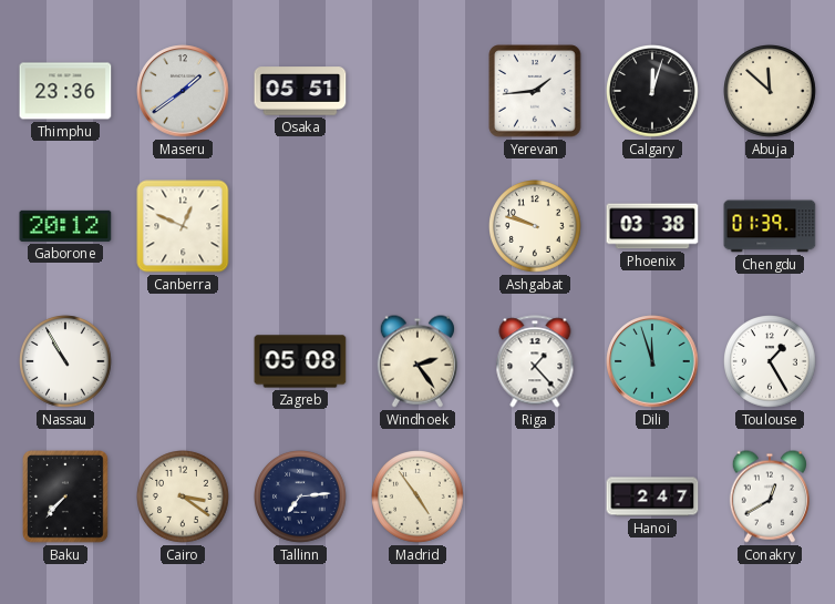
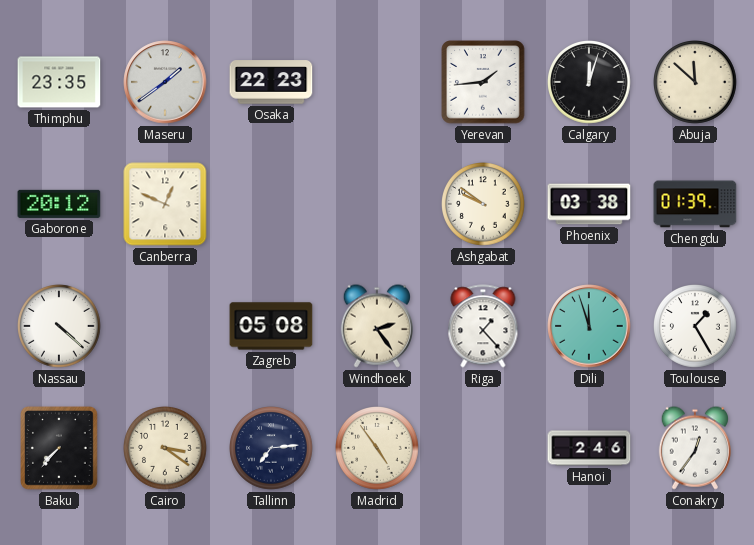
Thimphu: 23:36 -> 23:35 (59, 82)
Osaka: 05:51 -> 22:23 (271, 82)
Ashgabat: 9:48 -> 9:51 (484, 205)
Nassau: 10:55 -> 4:22 (60, 327)
Hanoi: 2:47 -> 2:46 (589, 448)
Conakry: 12:40 -> 12:36 (695, 448)
